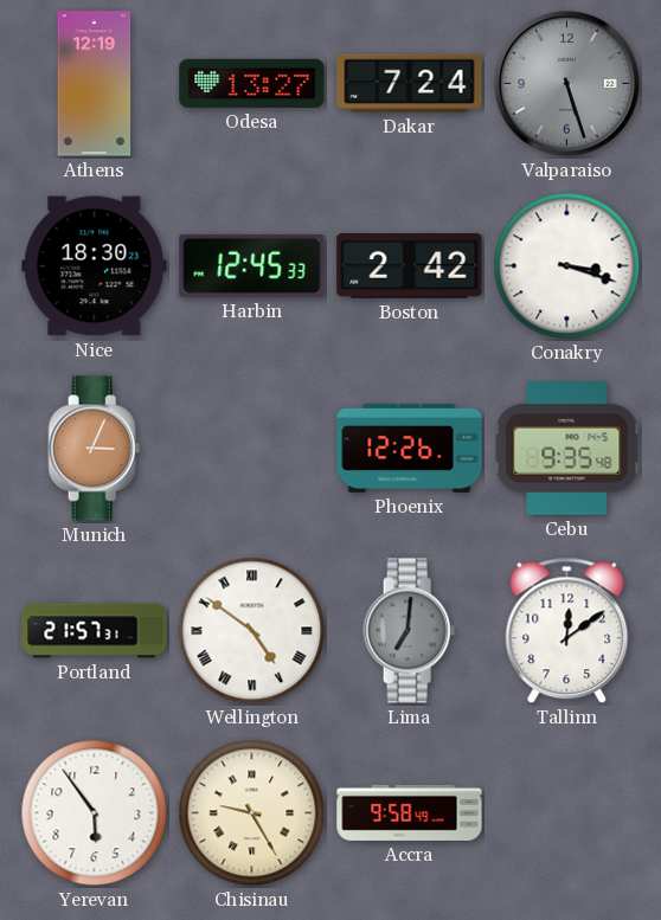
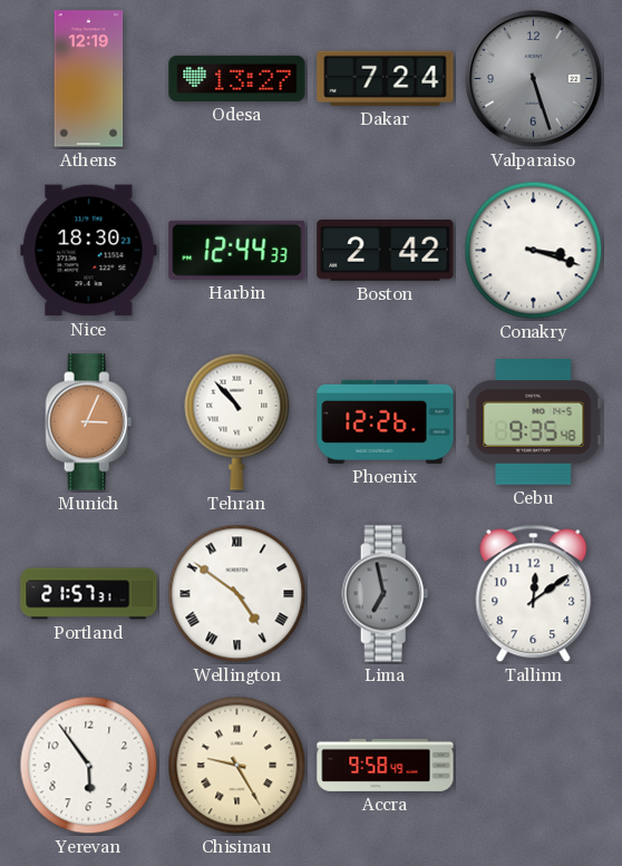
Harbin: 12:45 -> 12:44 (237, 250)
Tehran: none -> 10:53 (237, 421)
Lima: 7:01 -> 6:58 (386, 594)
